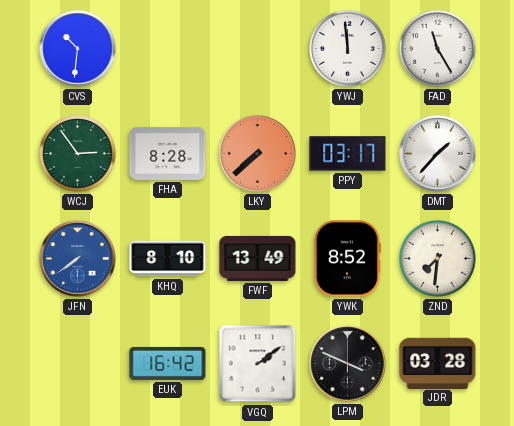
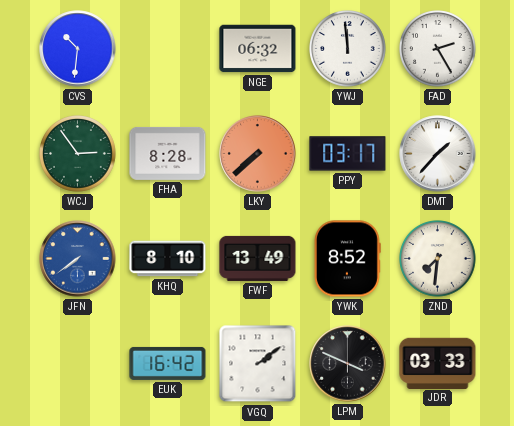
NGE: none -> 06:32 (258, 49)
FAD: 11:25 -> 2:25 (438, 49)
JDR: 03:28 -> 03:33 (438, 363)
